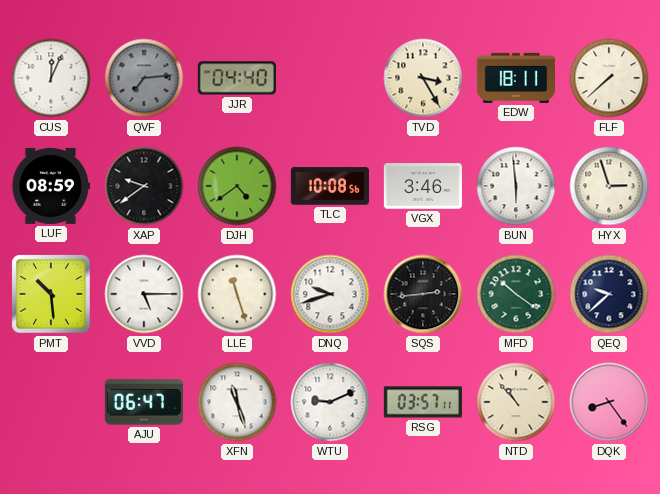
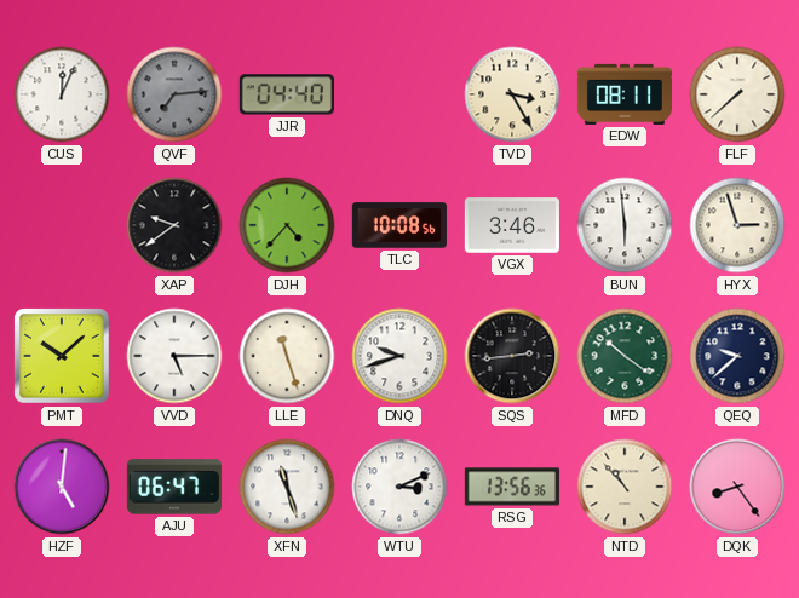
EDW: 18:11 -> 08:11 (623, 94)
LUF: 08:59 -> none (50, 186)
DJH: 4:39 -> 4:37 (287, 225)
PMT: 10:29 -> 10:08 (62, 356)
HZF: none -> 5:01 (62, 487)
WTU: 9:11 -> 3:11 (399, 487)
RSG: 03:57 -> 13:56 (512, 487)
